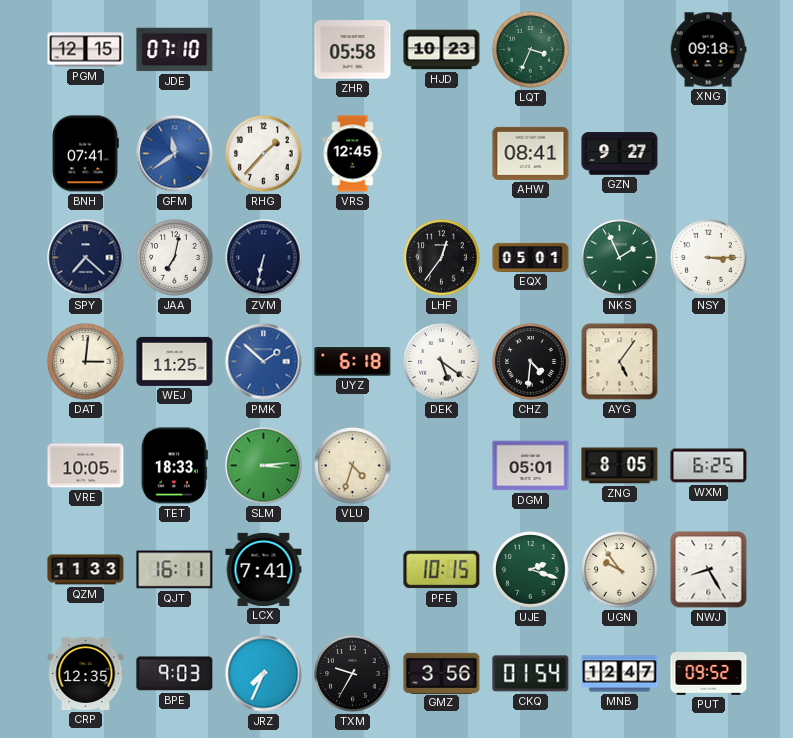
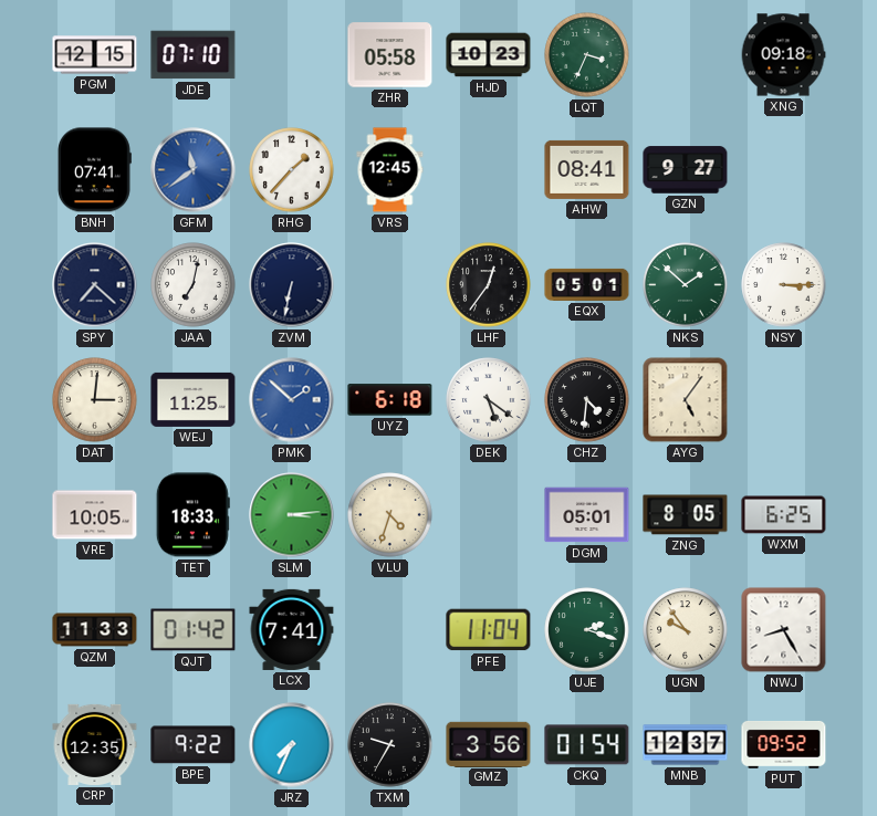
NKS: 1:56 -> 1:52 (686, 285)
QJT: 16:11 -> 01:42 (194, 630)
PFE: 10:15 -> 11:04 (489, 630)
BPE: 9:03 -> 9:22 (194, 745)
MNB: 12:47 -> 12:37 (686, 745)
